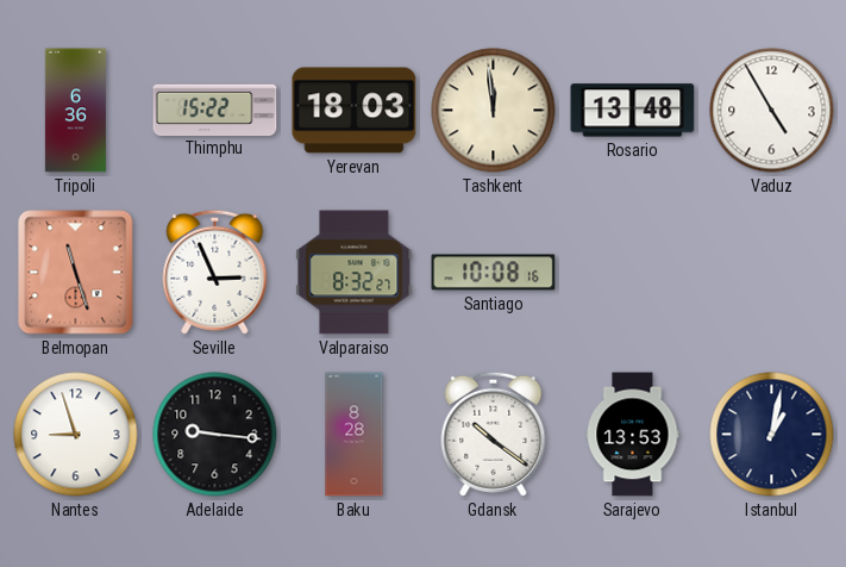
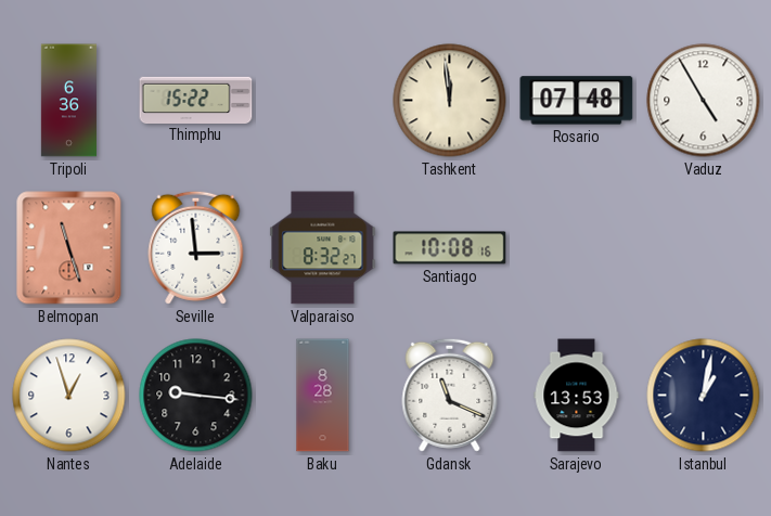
Yerevan: 18:03 -> none (355, 111)
Rosario: 13:48 -> 07:48 (577, 101)
Seville: 2:56 -> 2:59 (196, 247)
Nantes: 8:57 -> 12:57 (69, 396)
Gdansk: 10:21 -> 11:19 (450, 395)
